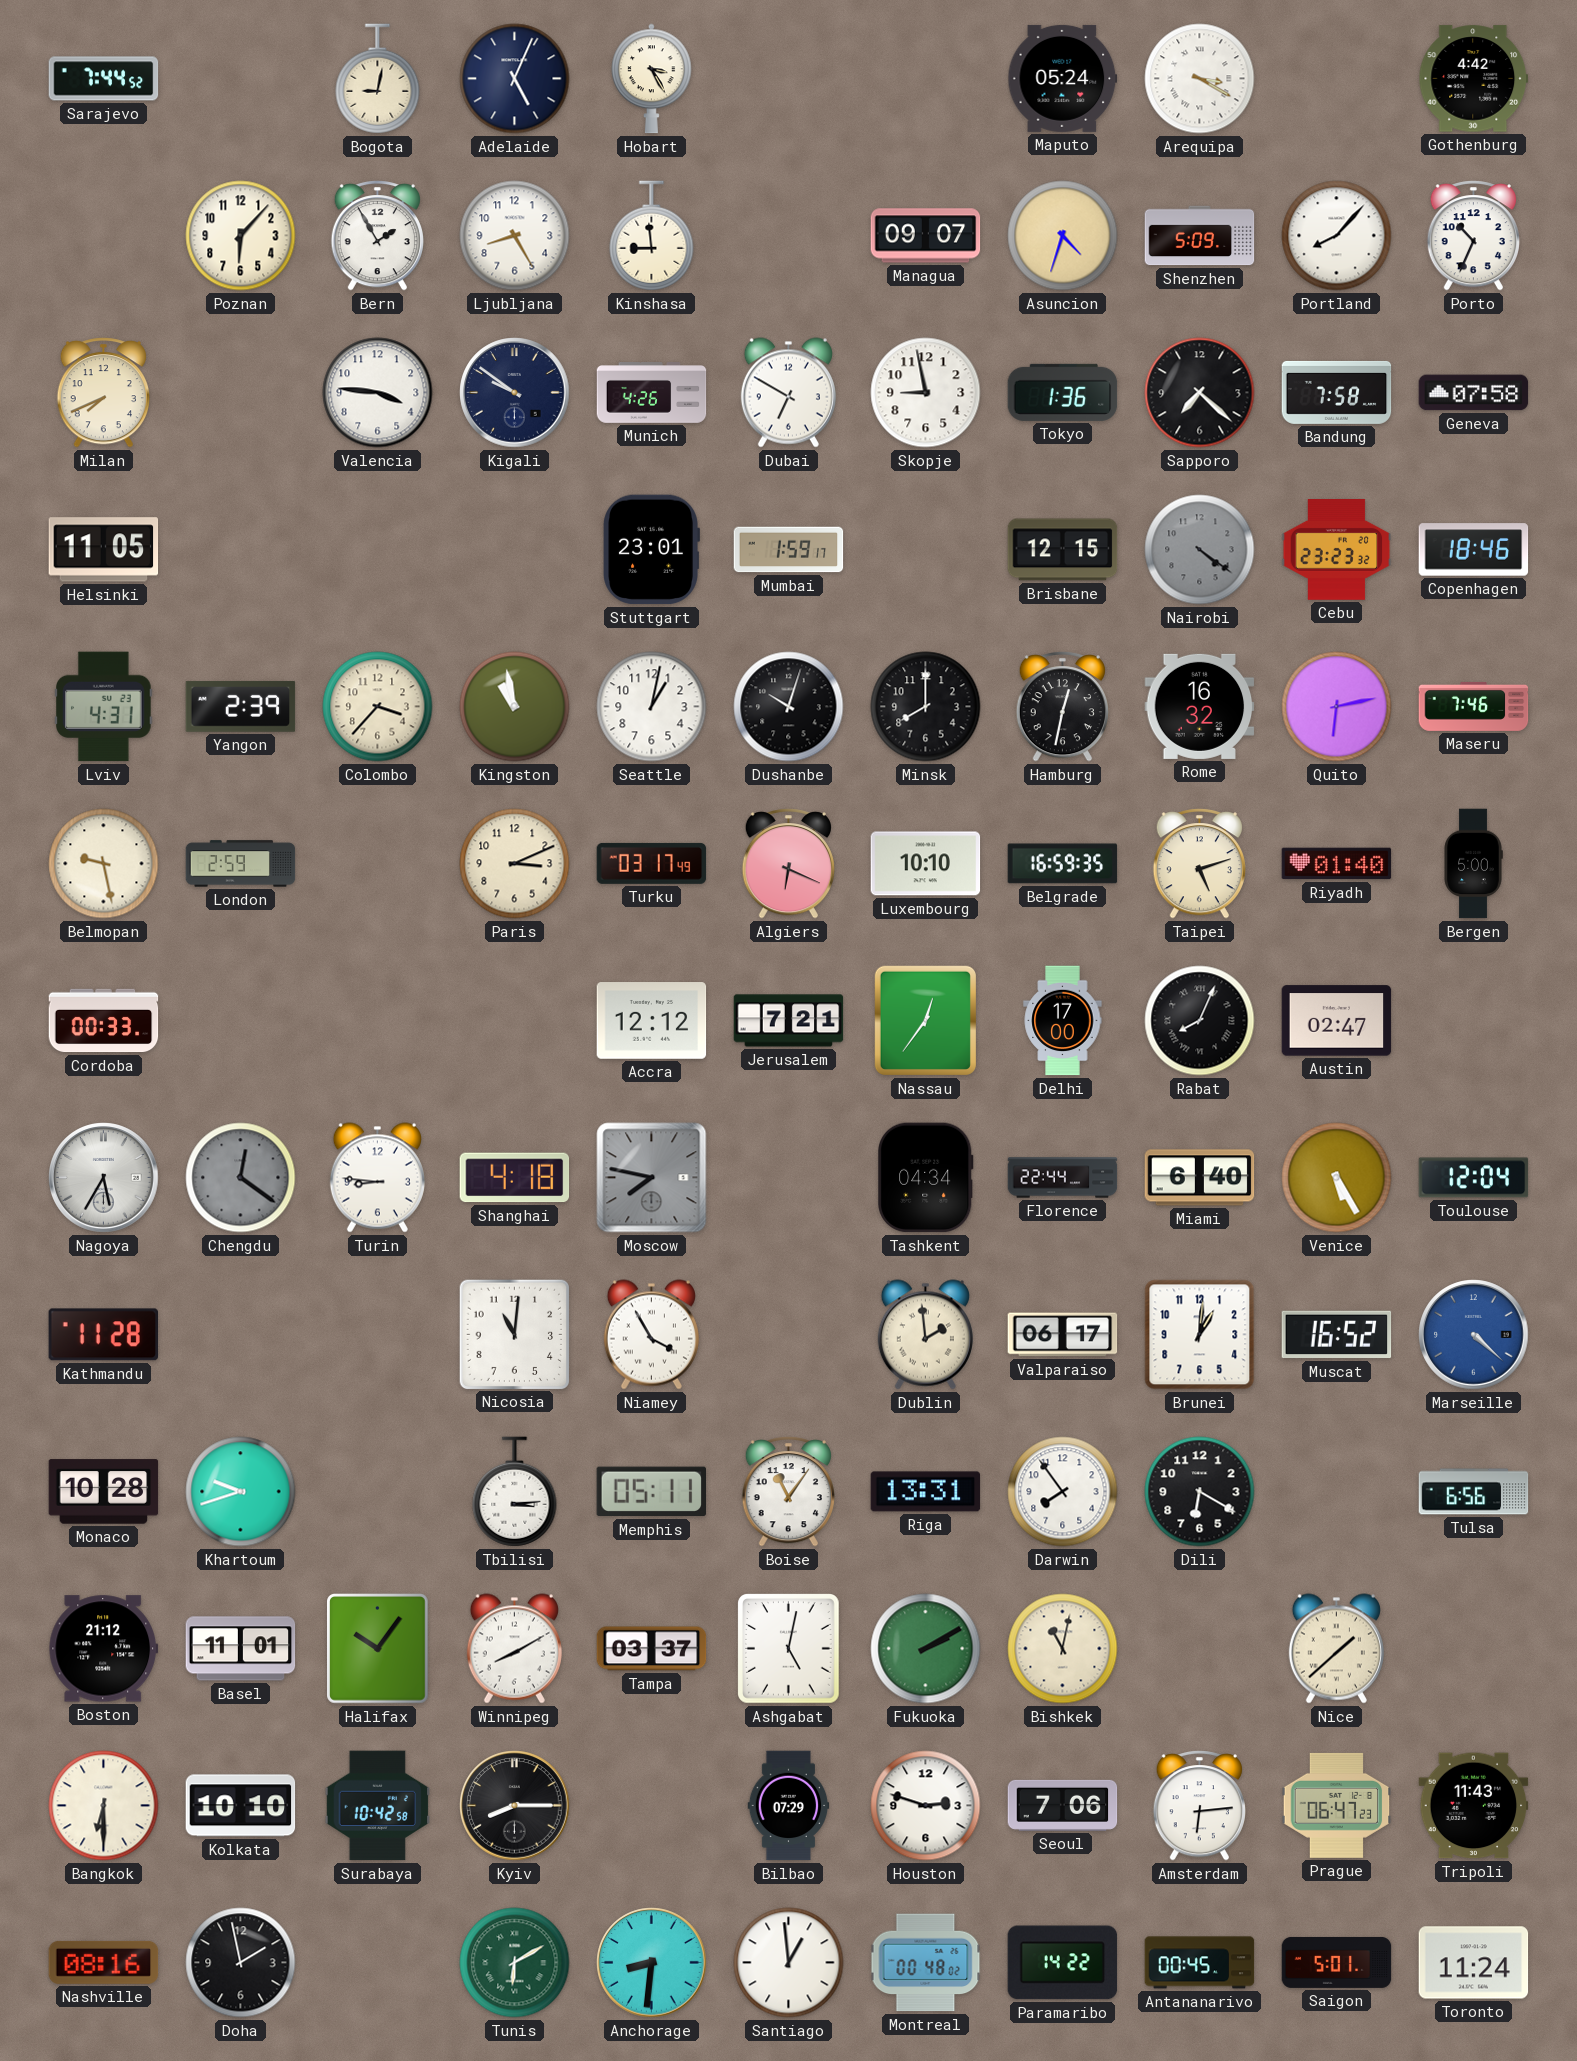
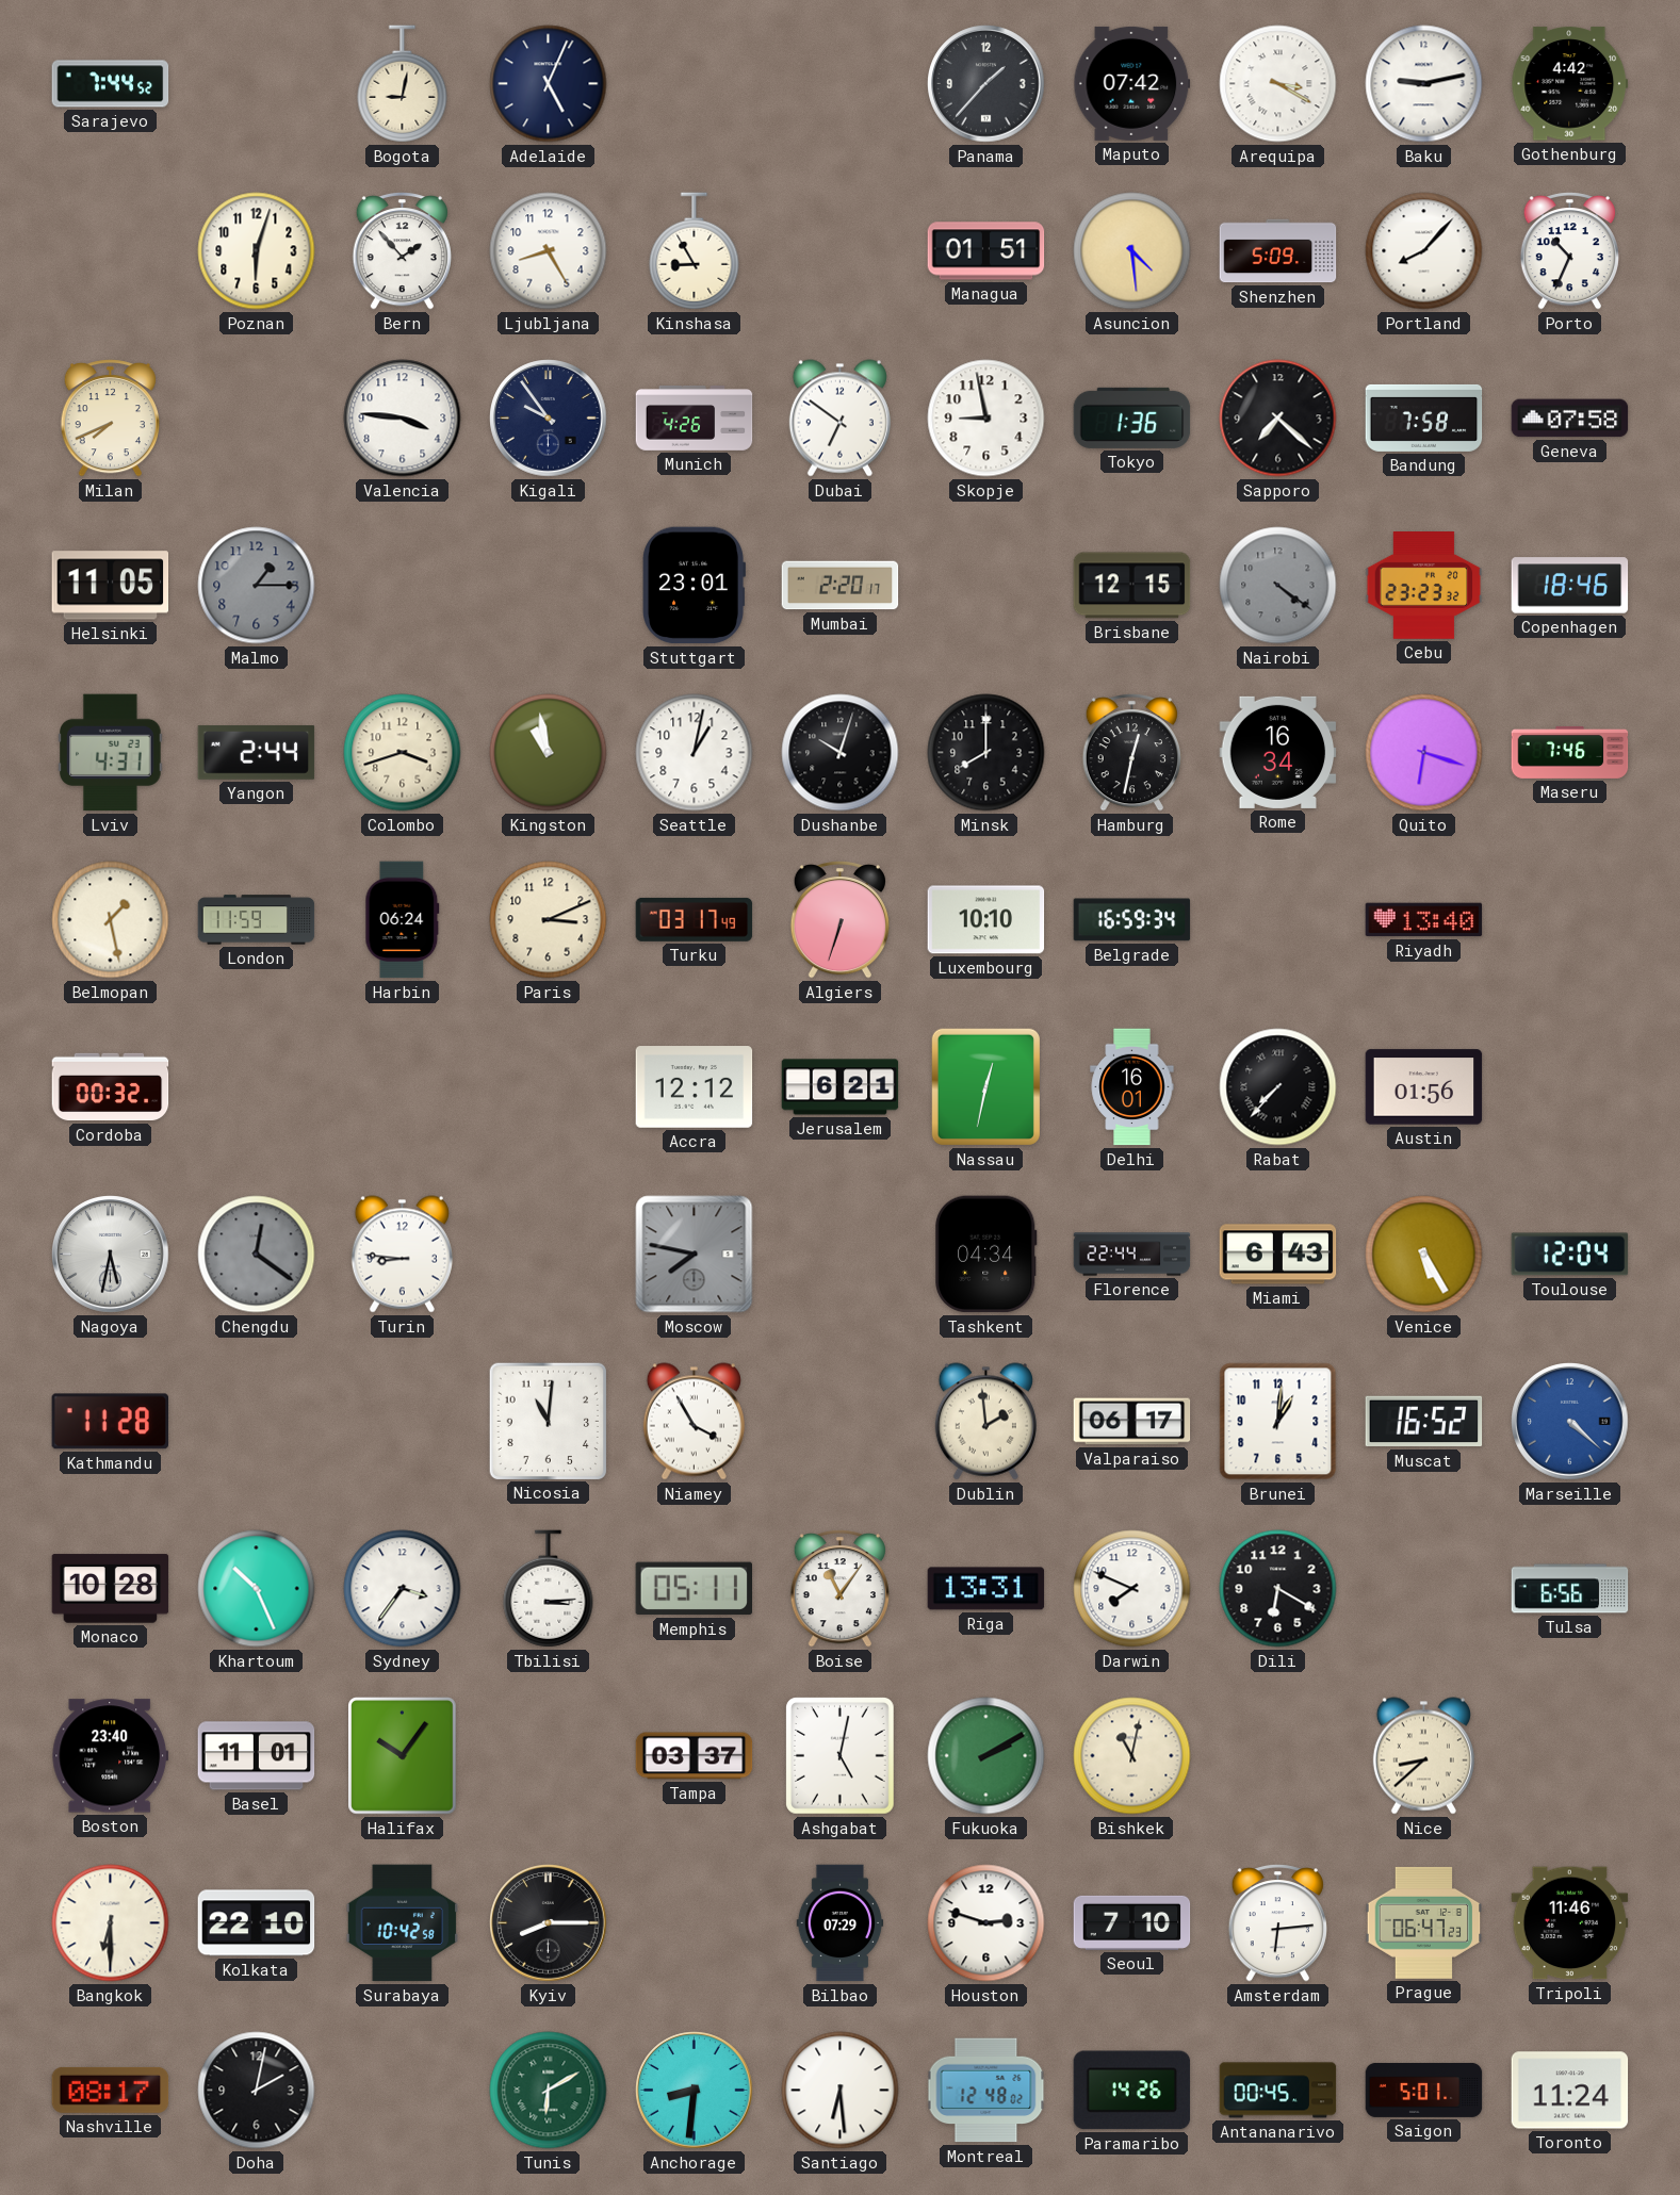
Hobart: 3:25 -> none (652, 79)
Panama: none -> 1:37 (986, 84)
Maputo: 05:24 -> 07:42 (1132, 83)
Baku: none -> 9:13 (1424, 84)
Poznan: 6:07 -> 6:03 (257, 251)
Bern: 1:55 -> 1:53 (402, 251)
Kinshasa: 8:59 -> 8:55 (695, 251)
Managua: 09:07 -> 01:51 (986, 251)
Asuncion: 4:33 -> 4:29 (1132, 251)
Kigali: 9:51 -> 9:54 (549, 419)
Dubai: 6:50 -> 6:51 (839, 419)
Malmo: none -> 1:15 (257, 586)
Mumbai: 1:59 -> 2:20 (841, 586)
Yangon: 2:39 -> 2:44 (257, 753)
Colombo: 3:37 -> 3:42 (403, 753)
Rome: 16:32 -> 16:34 (1278, 752)
Quito: 6:13 -> 6:18 (1424, 753)
Belmopan: 9:28 -> 1:28 (111, 920)
London: 2:59 -> 11:59 (257, 920)
Harbin: none -> 06:24 (403, 920)
Algiers: 6:19 -> 6:33 (839, 920)
Belgrade: 16:59:35 -> 16:59:34 (1132, 920)
Taipei: 5:12 -> none (1199, 864)
Riyadh: 01:40 -> 13:40 (1424, 920)
Bergen: 5:00 -> none (1473, 864)
Cordoba: 00:33 -> 00:32 (111, 1087)
Jerusalem: 7:21 -> 6:21 (841, 1087)
Nassau: 12:36 -> 12:32 (985, 1086)
Delhi: 17:00 -> 16:01 (1132, 1087)
Rabat: 8:04 -> 7:37 (1278, 1087)
Austin: 02:47 -> 01:56 (1424, 1087)
Nagoya: 5:35 -> 5:32 (111, 1255)
Shanghai: 4:18 -> none (515, 1178)
Miami: 6:40 -> 6:43 (1278, 1255)
Khartoum: 9:42 -> 10:26 (257, 1589)
Sydney: none -> 3:36 (403, 1589)
Darwin: 7:54 -> 7:49 (1132, 1589)
Boston: 21:12 -> 23:40 (111, 1756)
Winnipeg: 8:10 -> none (514, 1649)
Nice: 1:38 -> 8:38 (1423, 1756)
Kolkata: 10:10 -> 22:10 (257, 1923)
Seoul: 7:06 -> 7:10 (1132, 1922)
Tripoli: 11:43 -> 11:46 (1570, 1923)
Nashville: 08:16 -> 08:17 (111, 2090)
Doha: 1:58 -> 2:02 (257, 2091)
Santiago: 12:59 -> 6:29 (841, 2091)
Montreal: 00:48 -> 12:48 (986, 2091)
Paramaribo: 14:22 -> 14:26 (1132, 2091)
